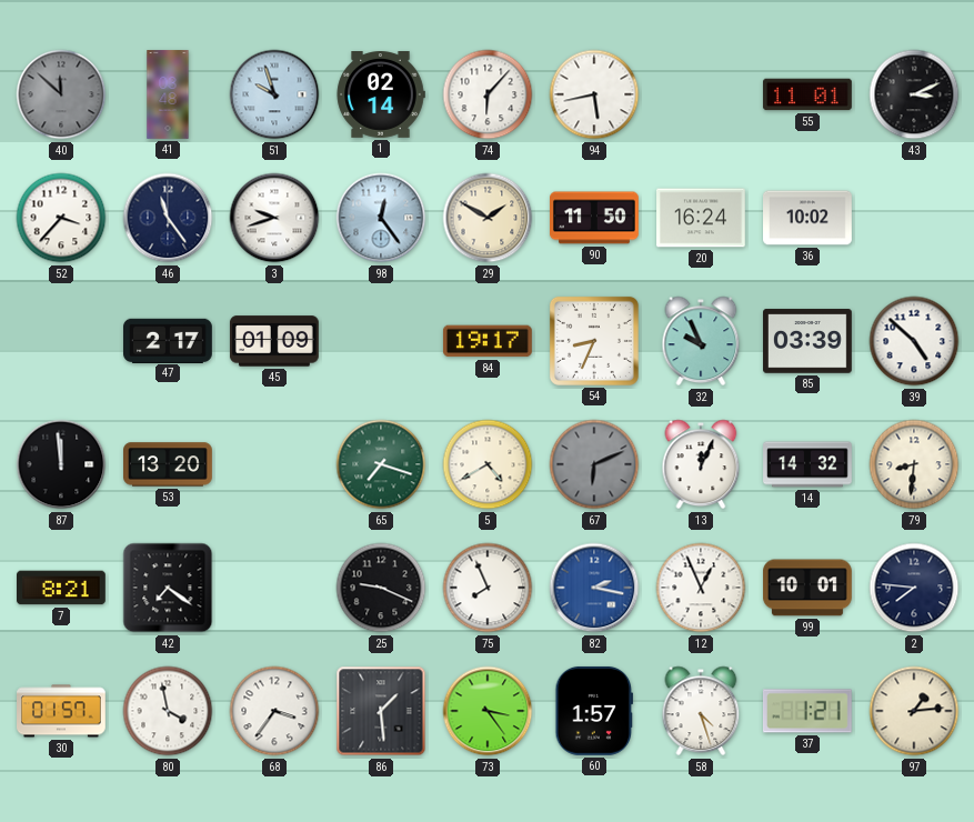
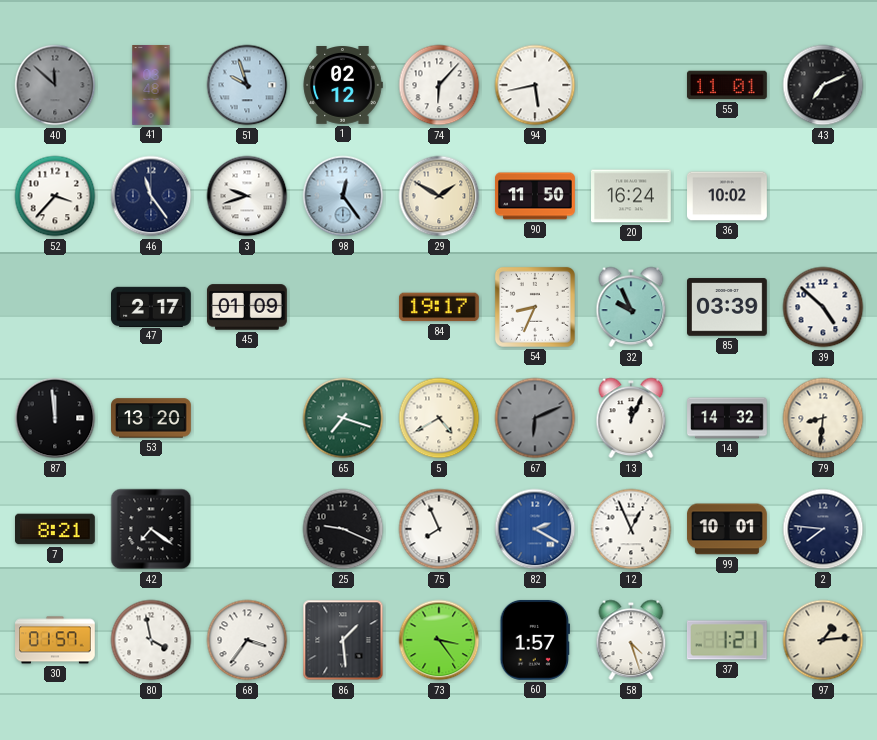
1: 02:14 -> 02:12 (343, 86)
43: 3:11 -> 7:11 (823, 85)
82: 2:17 -> 2:20 (535, 529)
